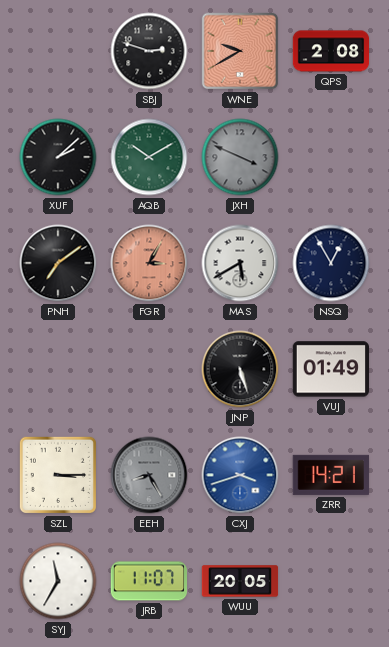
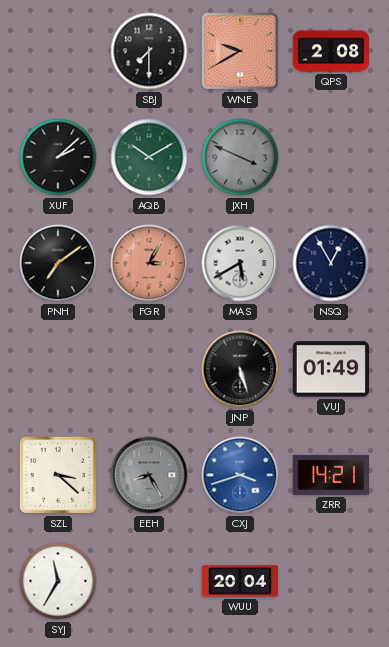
SBJ: 2:48 -> 7:30 (149, 51)
SZL: 3:15 -> 3:22 (58, 475)
JRB: 11:07 -> none (149, 581)
WUU: 20:05 -> 20:04 (240, 581)
